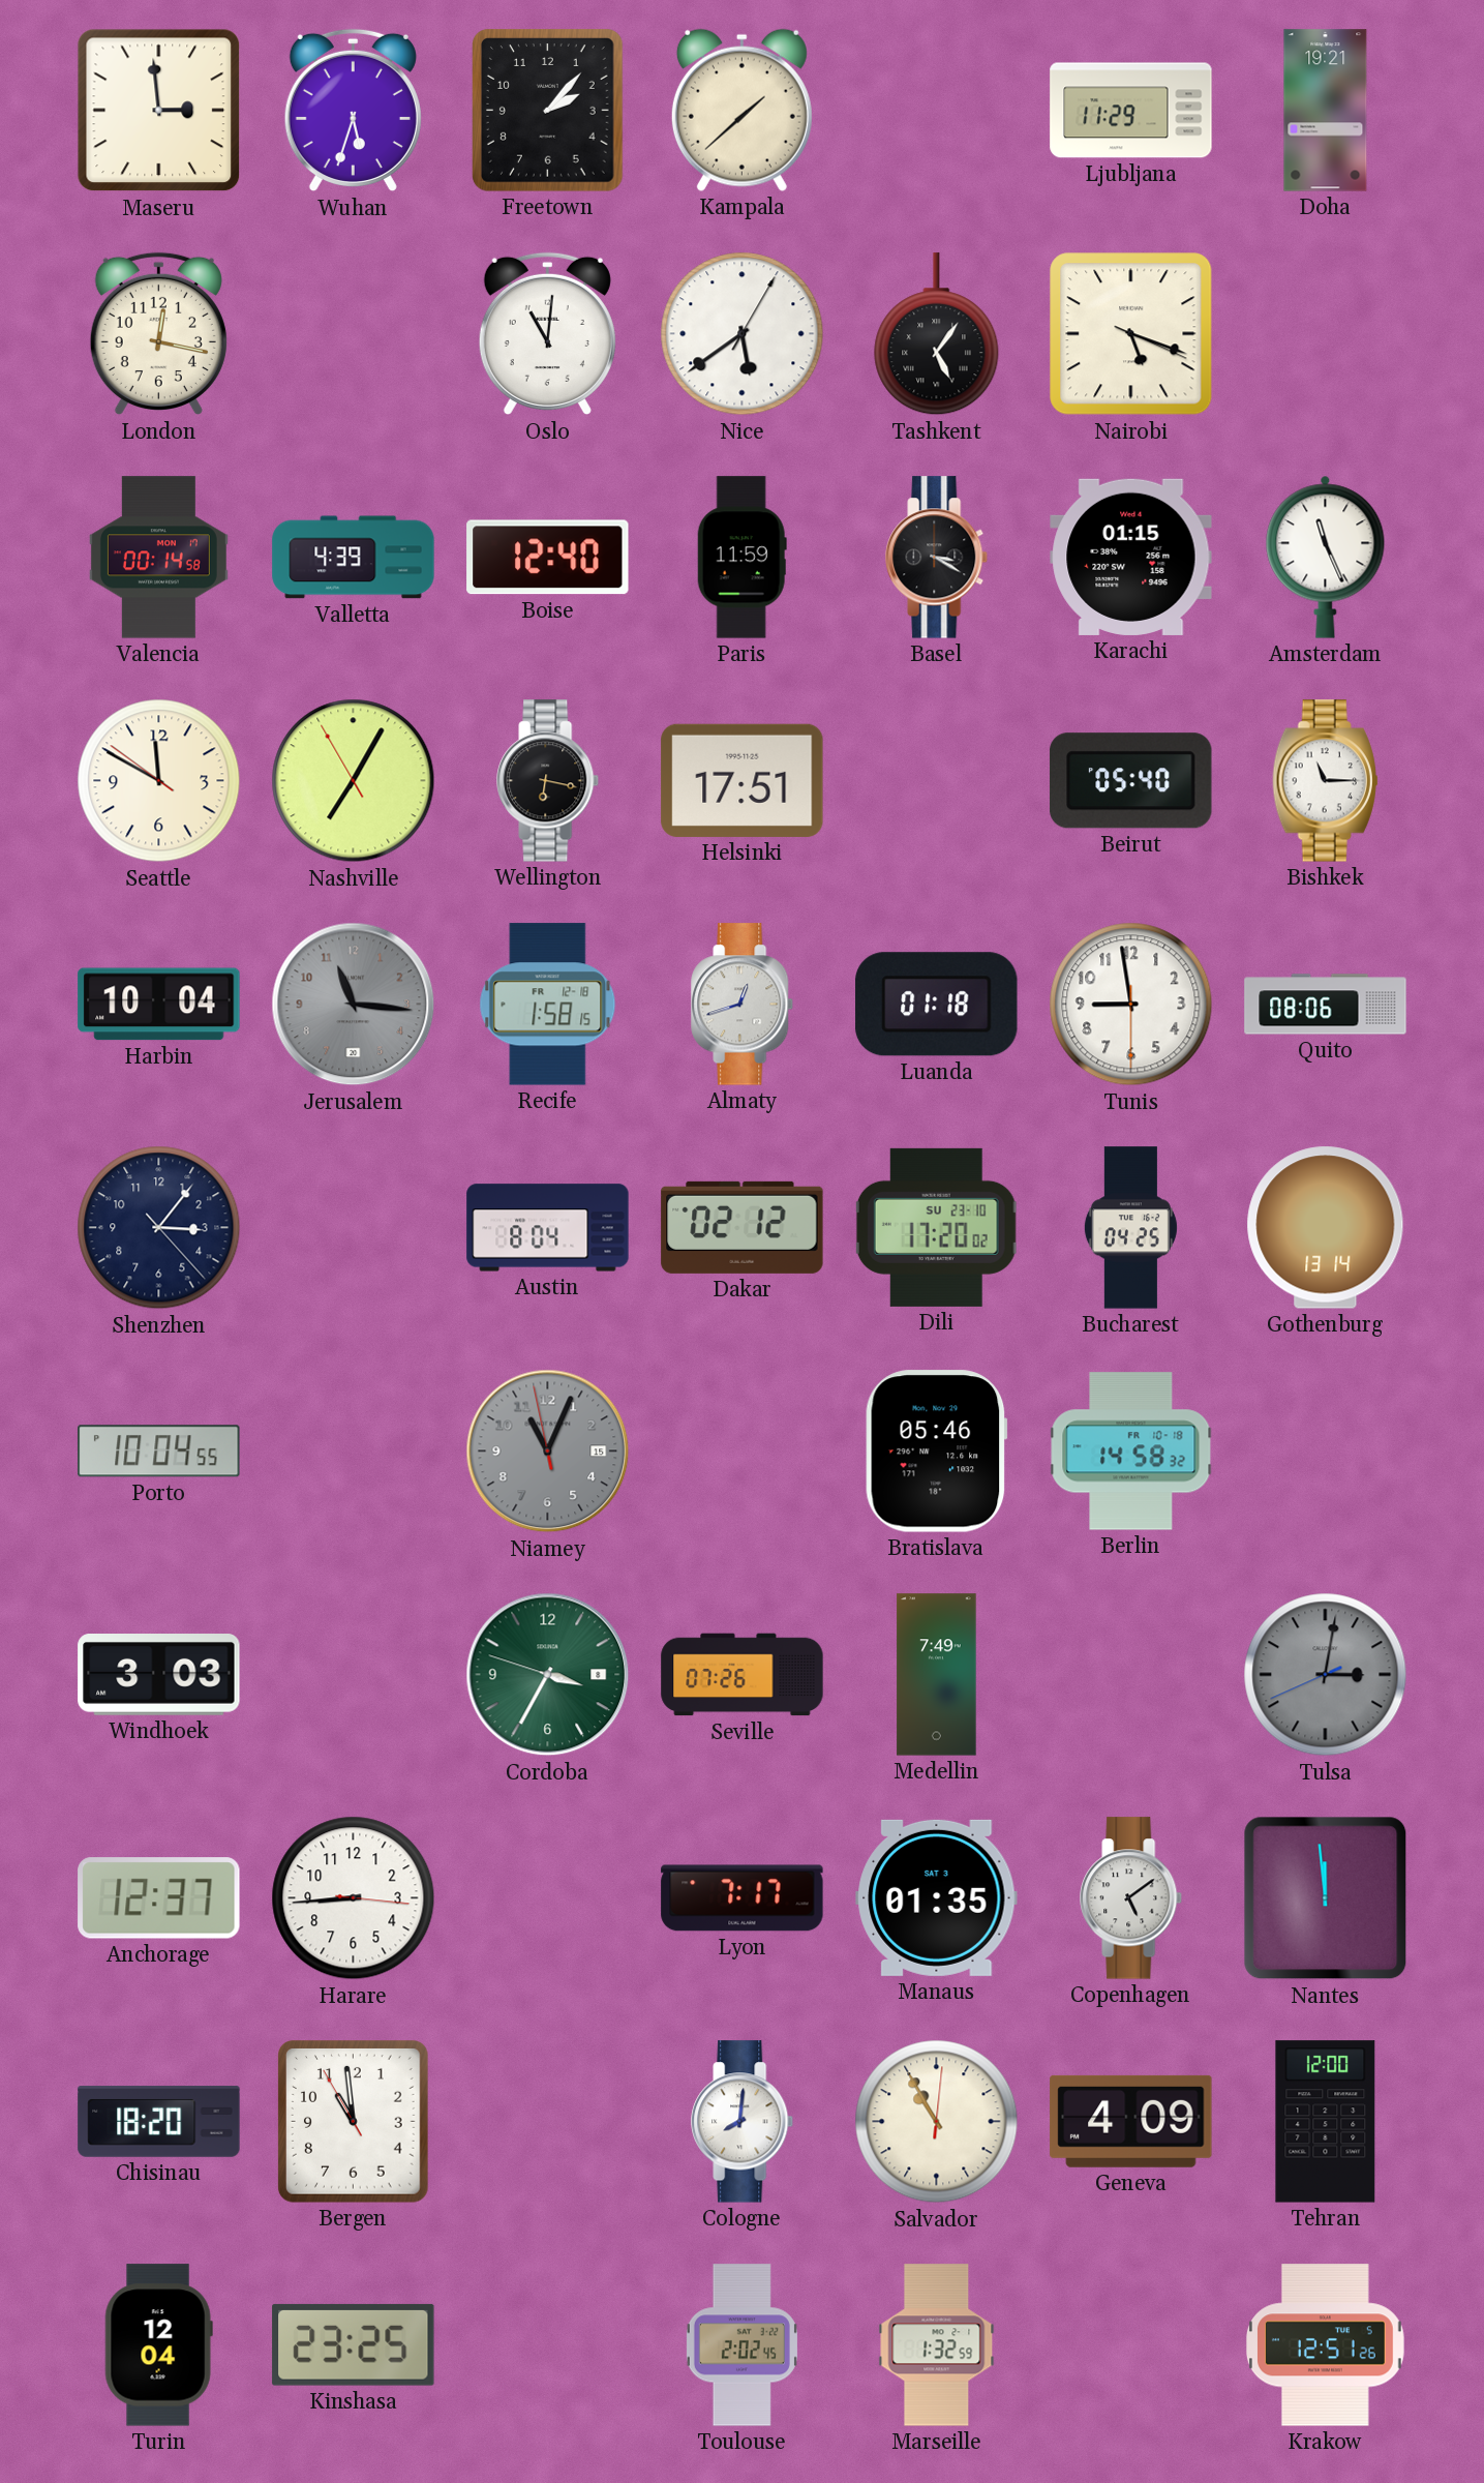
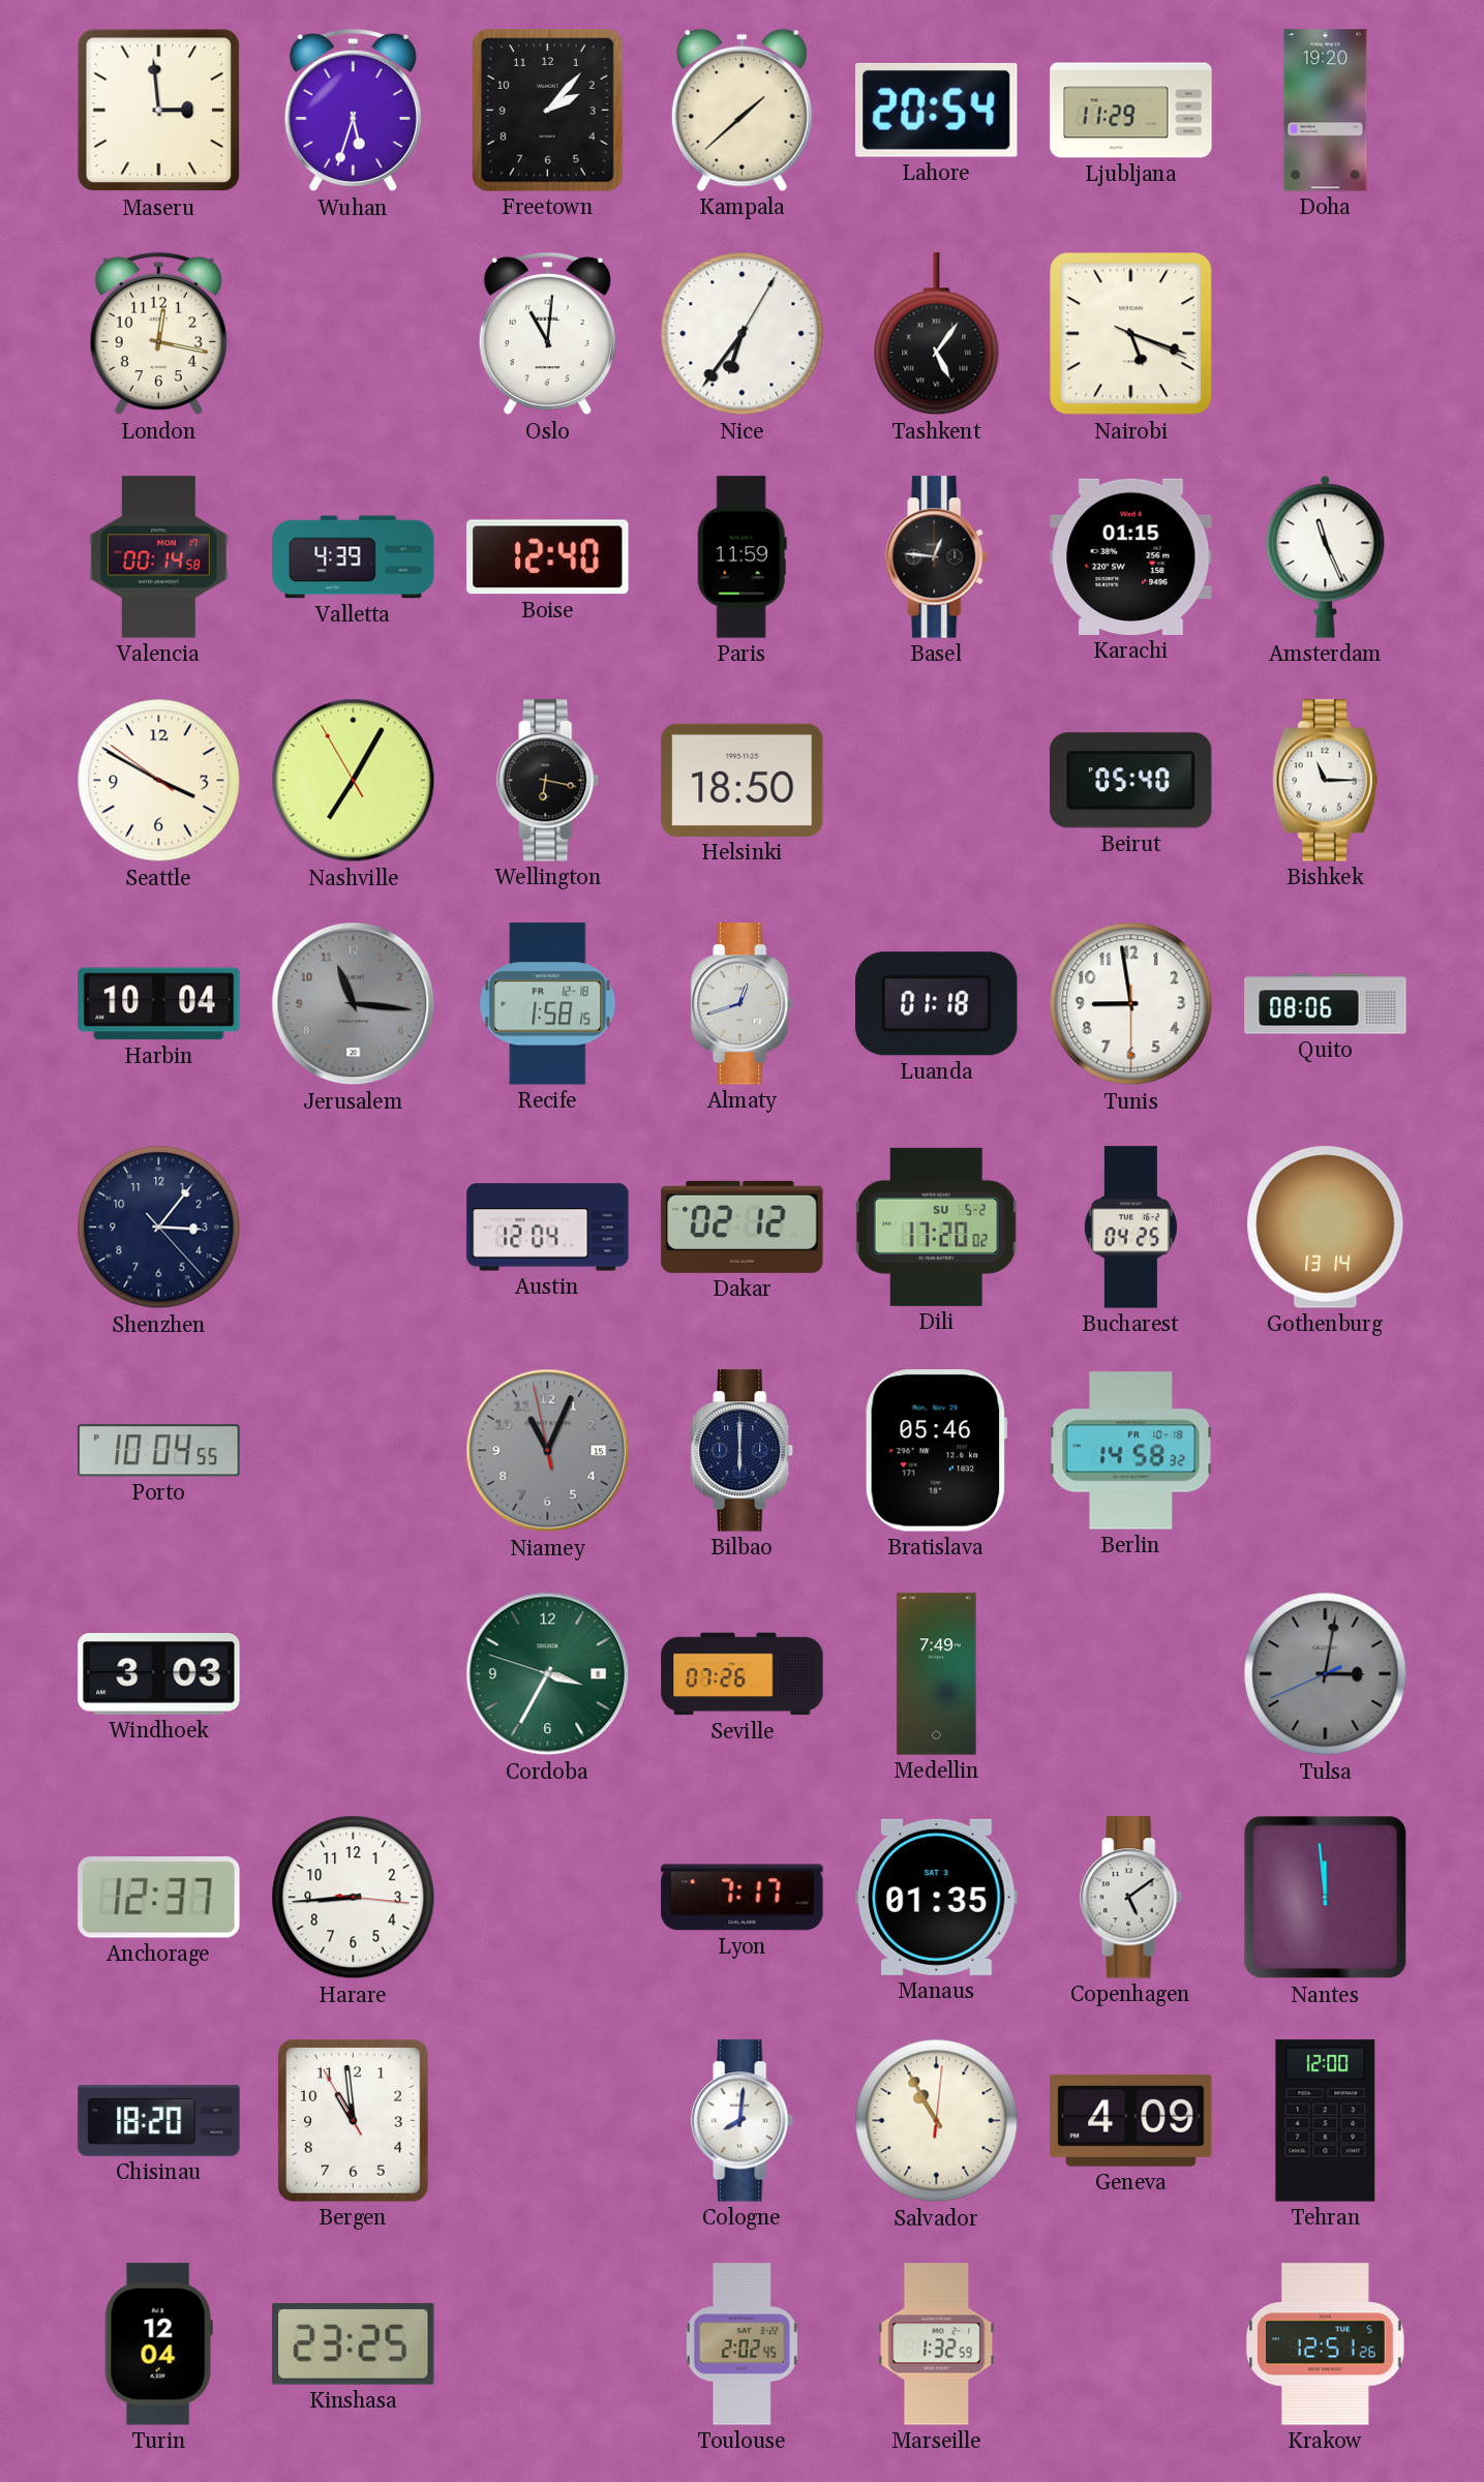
Lahore: none -> 20:54 (937, 110)
Doha: 19:21 -> 19:20 (1326, 111)
Nice: 5:39 -> 6:36 (743, 334)
Basel: 3:20 -> 12:46 (937, 557)
Seattle: 11:49 -> 3:49 (159, 781)
Helsinki: 17:51 -> 18:50 (743, 780)
Austin: 8:04 -> 12:04 (548, 1228)
Dili date: SU 23-10 -> SU 5-2 (937, 1227)
Bilbao: none -> 6:00 (743, 1451)
